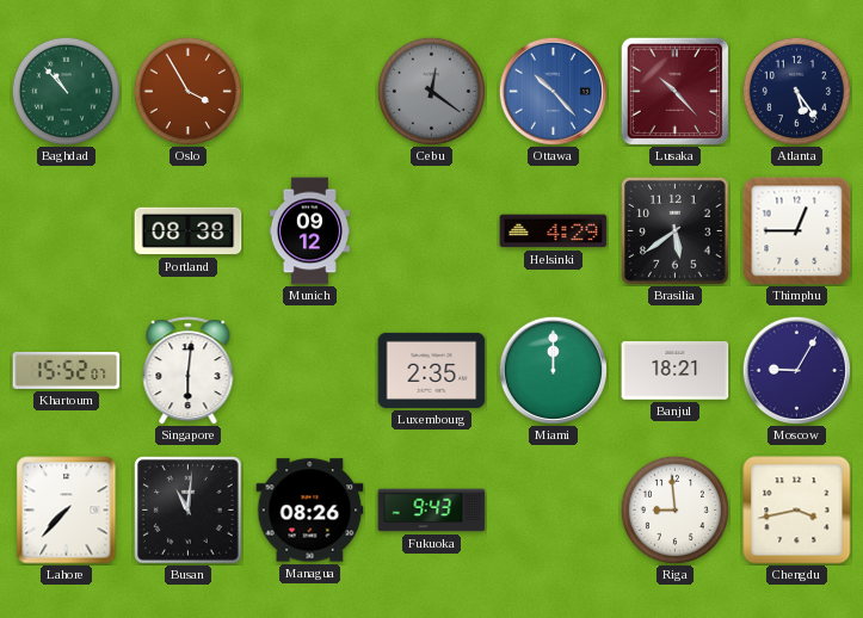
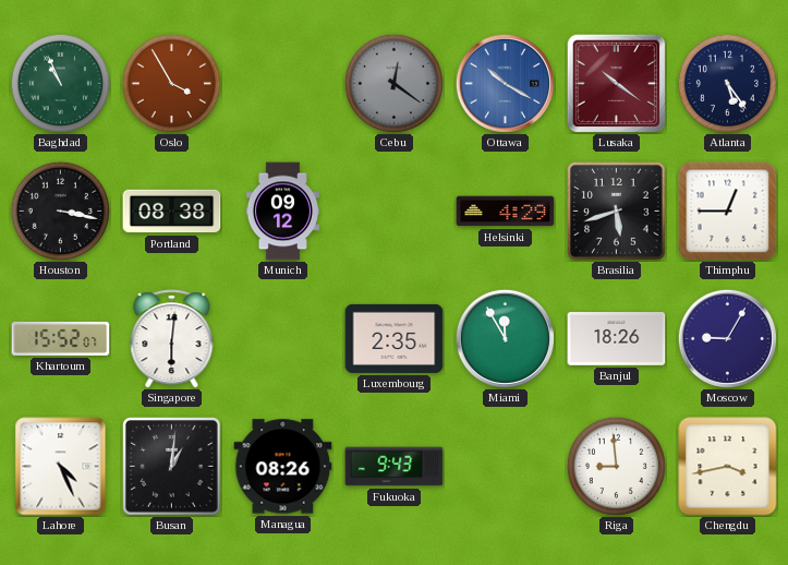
Baghdad: 10:53 -> 10:56 (60, 83)
Ottawa: 10:23 -> 10:20 (505, 83)
Lusaka: 10:23 -> 10:21 (616, 83)
Houston: none -> 3:17 (60, 211)
Brasilia: 5:39 -> 5:42 (617, 212)
Miami: 12:00 -> 11:55 (505, 338)
Banjul: 18:21 -> 18:26 (617, 339)
Lahore: 7:37 -> 4:26 (61, 467)
Busan: 11:01 -> 1:01 (172, 467)
